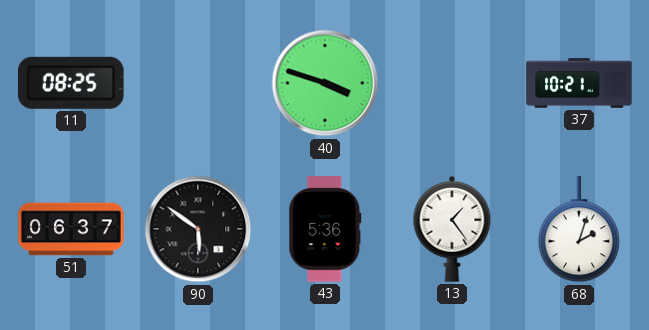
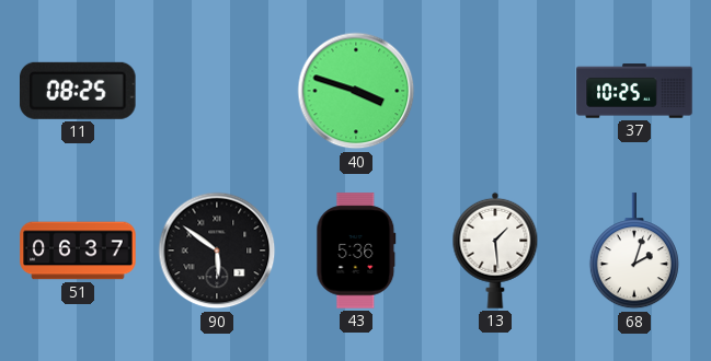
37: 10:21 -> 10:25 (634, 91)
13: 1:24 -> 1:29 (495, 251)
